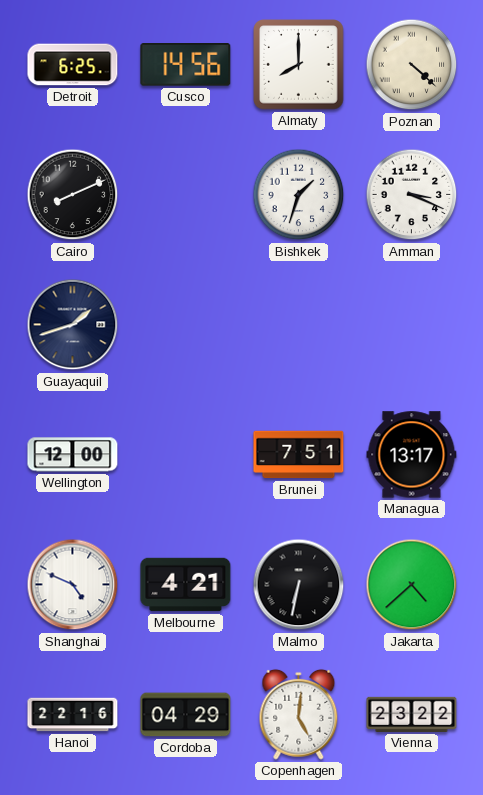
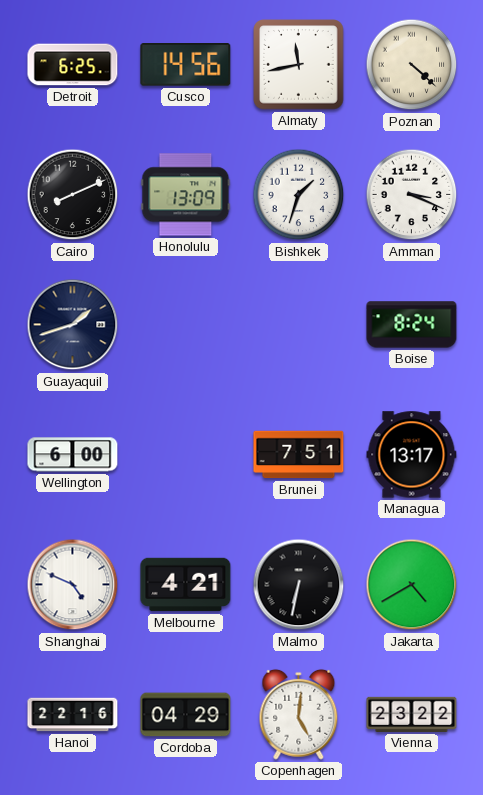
Almaty: 8:00 -> 11:43 (299, 65)
Honolulu: none -> 13:09 (186, 195)
Boise: none -> 8:24 (412, 325)
Wellington: 12:00 -> 6:00 (73, 455)
Jakarta: 4:38 -> 4:40 (412, 585)
